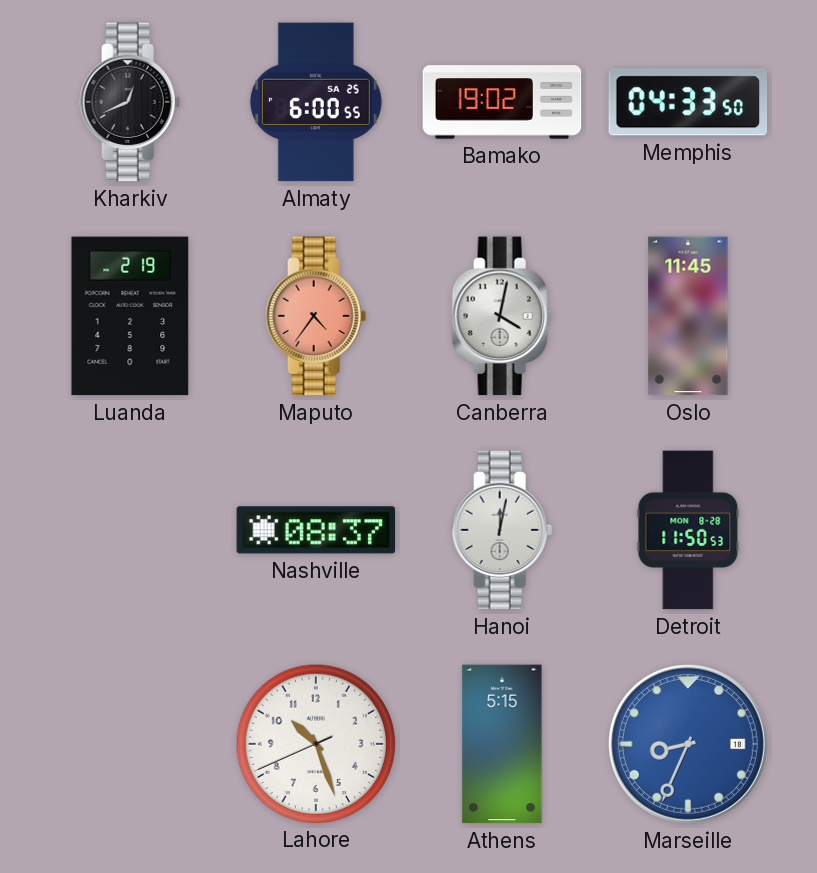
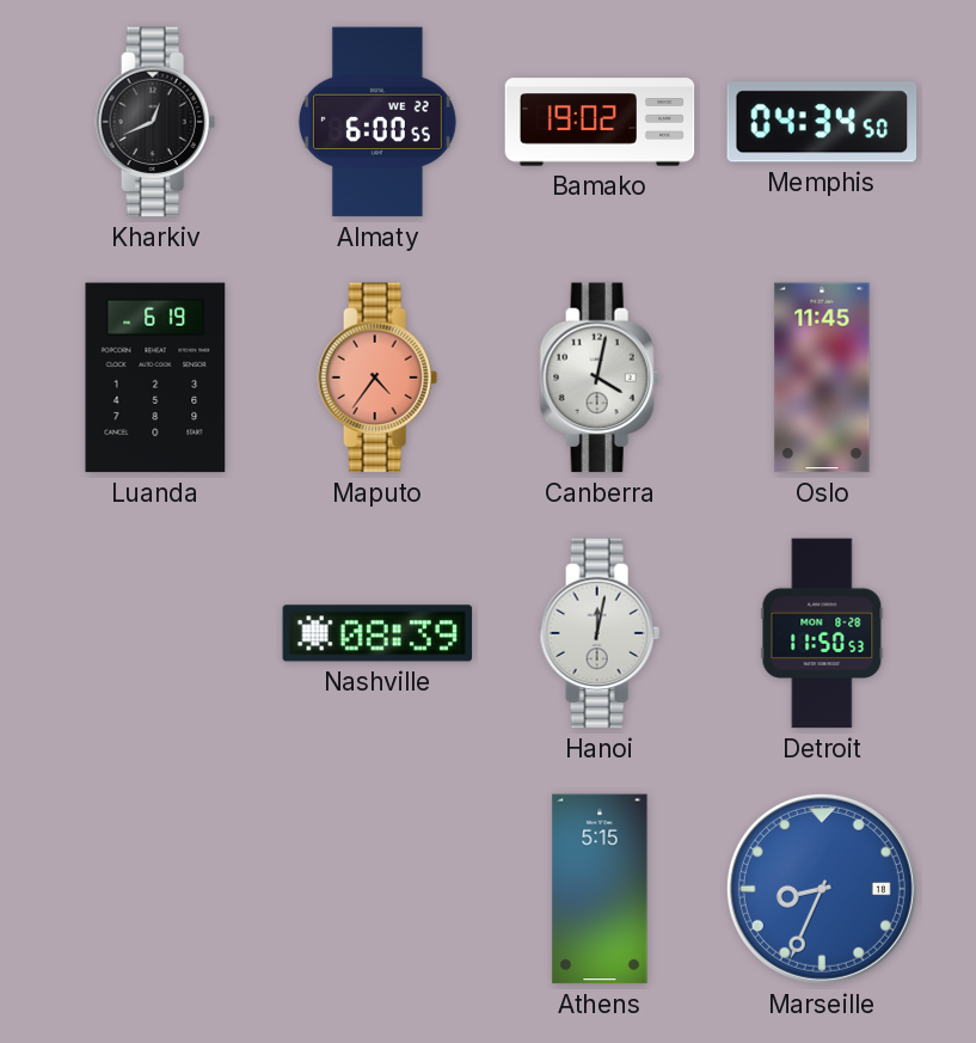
Almaty date: SA 25 -> WE 22 (377, 122)
Memphis: 04:33 -> 04:34 (822, 122)
Luanda: 2:19 -> 6:19 (155, 378)
Nashville: 08:37 -> 08:39 (377, 633)
Lahore: 10:26 -> none (315, 743)
